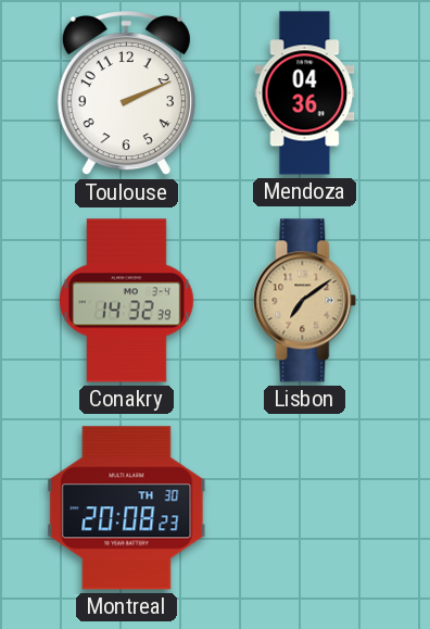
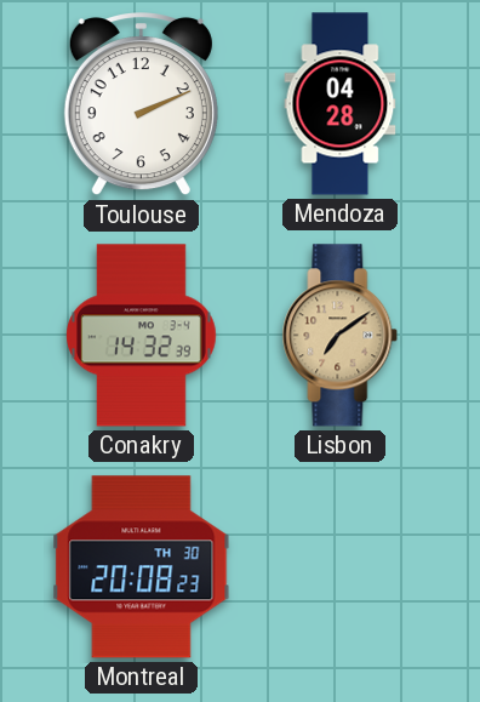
Mendoza: 04:36 -> 04:28 (341, 104)
